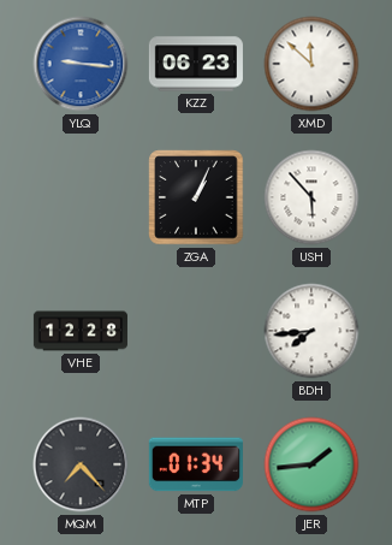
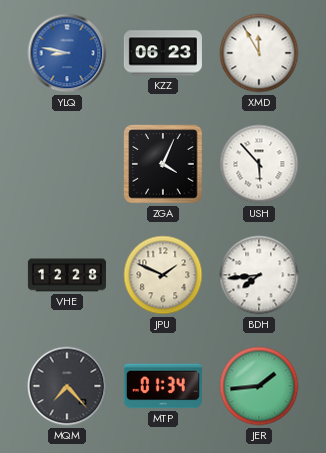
YLQ: 9:16 -> 8:47 (67, 53)
XMD: 11:52 -> 11:55 (259, 53)
ZGA: 1:04 -> 4:04 (163, 164)
JPU: none -> 1:49 (163, 275)
